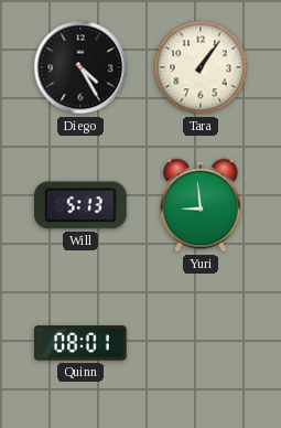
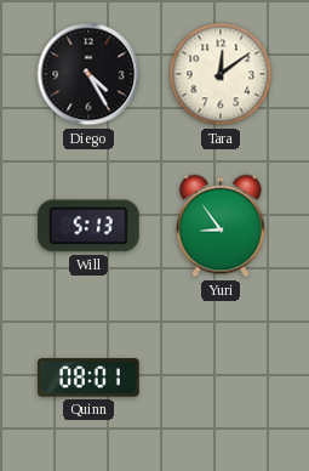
Tara: 1:06 -> 12:09 (221, 74)
Yuri: 8:59 -> 8:54 (221, 226)
